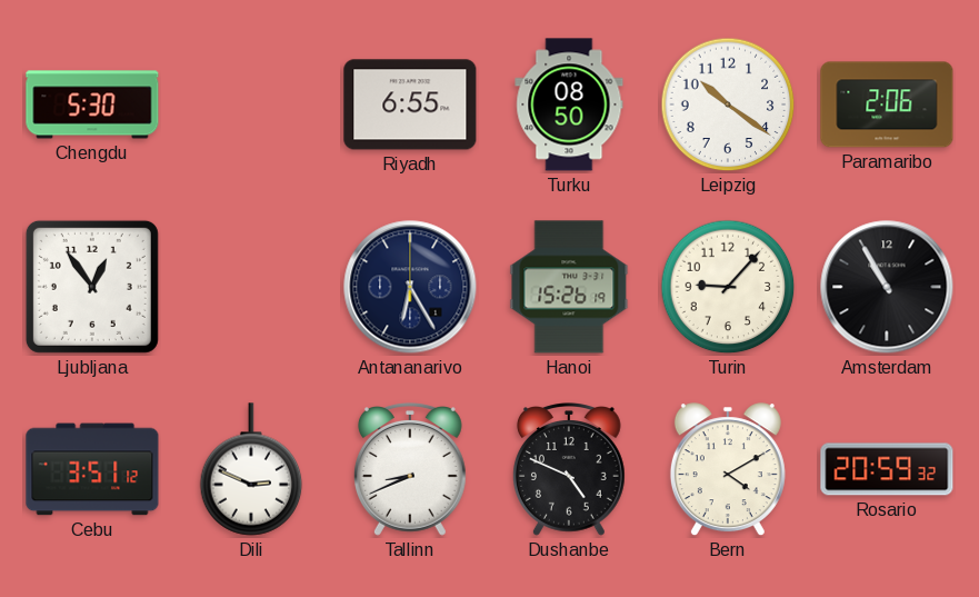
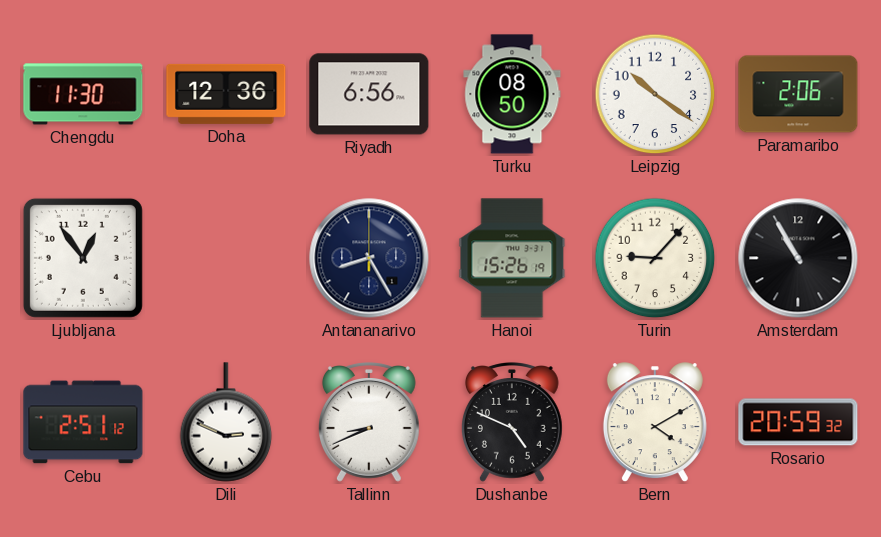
Chengdu: 5:30 -> 11:30 (83, 94)
Doha: none -> 12:36 (226, 94)
Riyadh: 6:55 -> 6:56 (369, 94)
Antananarivo: 6:25 -> 8:25 (369, 258)
Cebu: 3:51 -> 2:51 (83, 422)
